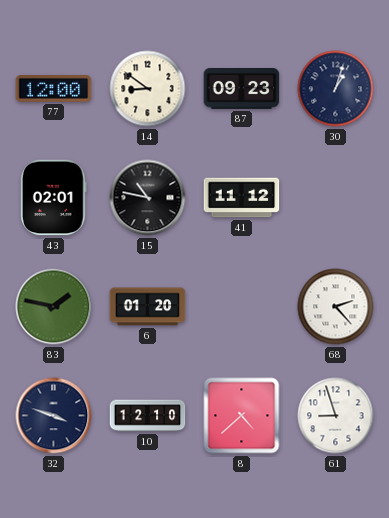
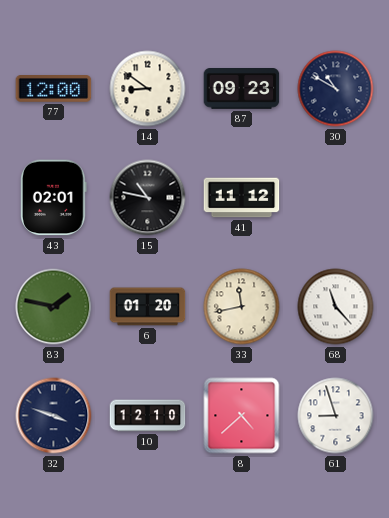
30: 1:03 -> 10:50 (336, 89)
33: none -> 11:43 (242, 307)
68: 2:23 -> 11:23 (336, 307)
